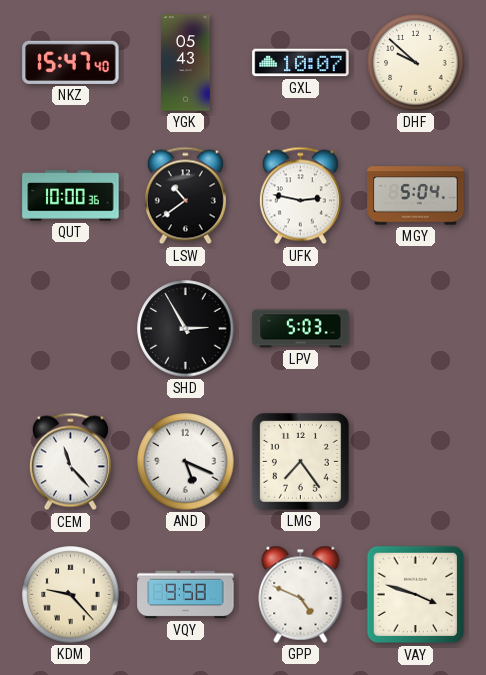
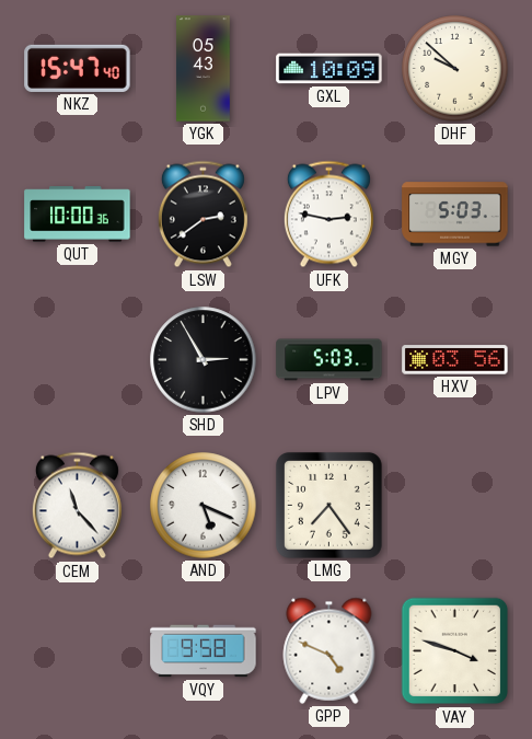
GXL: 10:07 -> 10:09 (329, 69)
LSW: 10:39 -> 2:39 (203, 215)
MGY: 5:04 -> 5:03 (455, 215)
HXV: none -> 03:56 (455, 360)
KDM: 9:23 -> none (71, 595)
